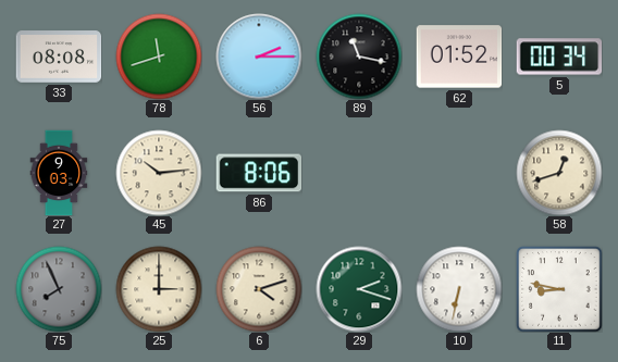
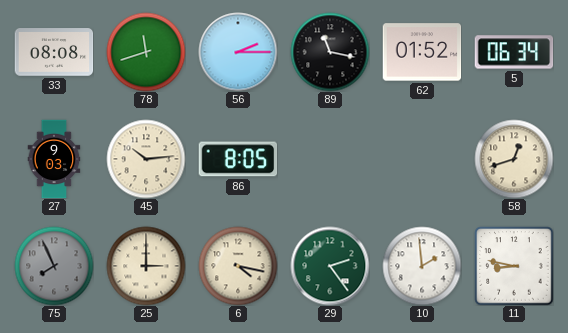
5: 00:34 -> 06:34 (514, 52)
86: 8:06 -> 8:05 (238, 159)
6: 4:12 -> 4:17 (238, 266)
29: 2:18 -> 2:24 (330, 266)
10: 6:32 -> 1:59 (422, 266)
